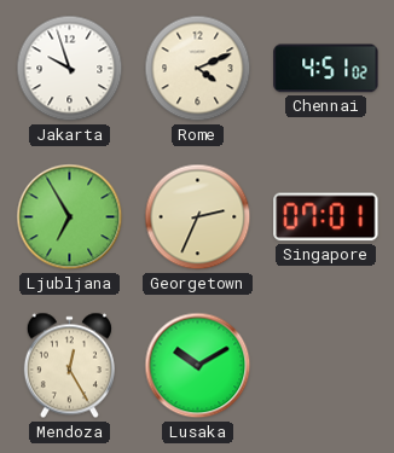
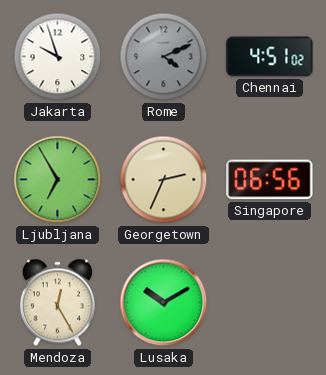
Rome dial: cream -> grey (164, 57)
Singapore: 07:01 -> 06:56 (270, 180)
